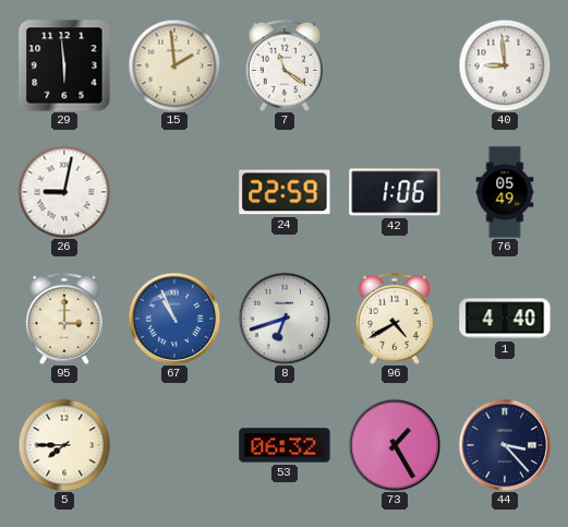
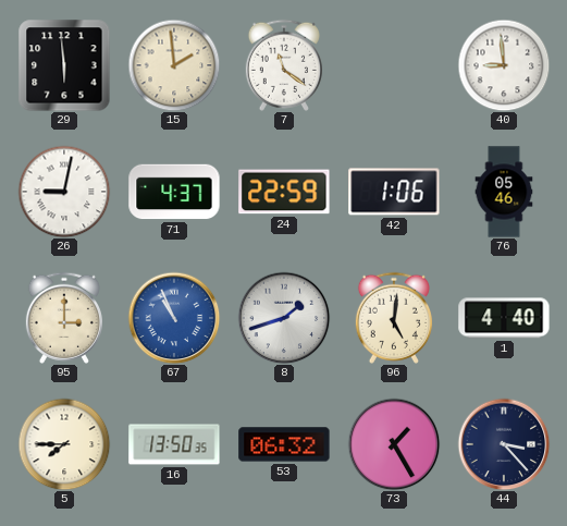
71: none -> 4:37 (174, 192)
76: 05:49 -> 05:46 (504, 192)
8: 6:42 -> 1:42 (284, 318)
96: 4:40 -> 5:01 (394, 318)
16: none -> 13:50 (174, 444)
